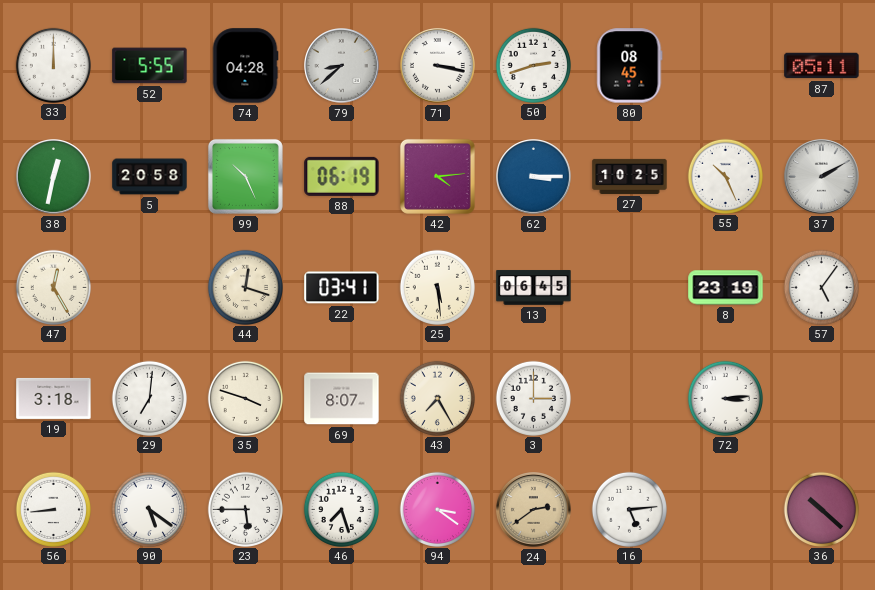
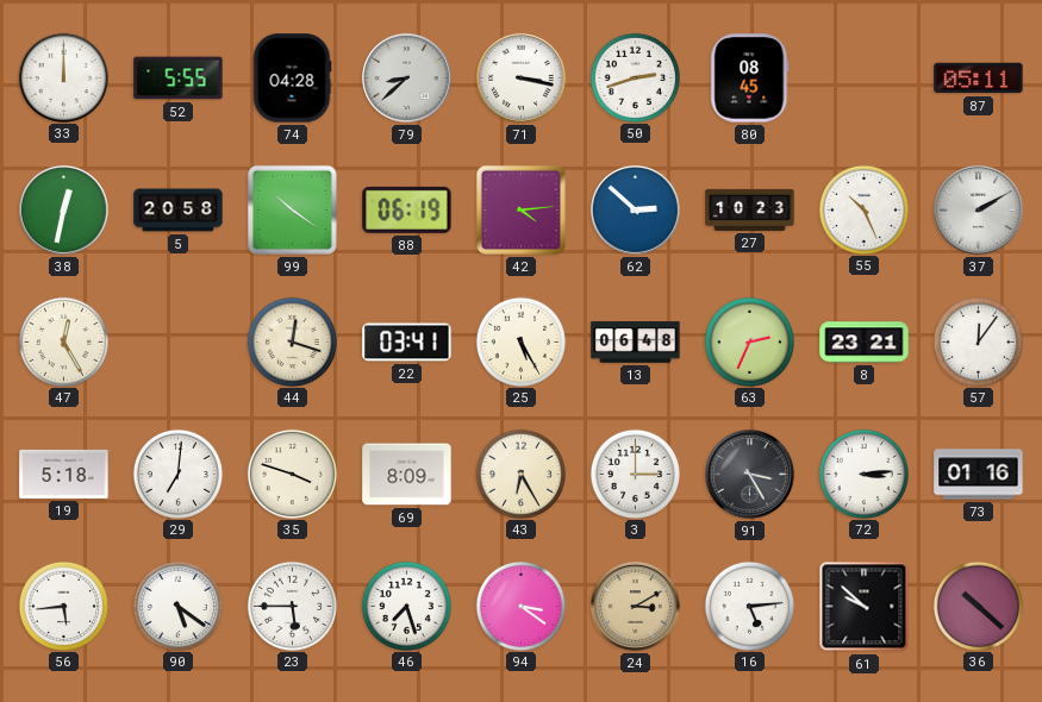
99: 10:26 -> 10:21 (292, 209)
62: 3:15 -> 2:52 (636, 211)
27: 10:25 -> 10:23 (750, 209)
25: 5:29 -> 5:25 (520, 341)
13: 06:45 -> 06:48 (636, 343)
63: none -> 2:34 (749, 341)
8: 23:19 -> 23:21 (865, 343)
57: 5:06 -> 12:06 (978, 341)
19: 3:18 -> 5:18 (64, 474)
69: 8:07 -> 8:09 (407, 475)
43: 7:25 -> 6:25 (520, 474)
91: none -> 3:25 (750, 475)
73: none -> 01:16 (979, 475)
56: 8:44 -> 5:44 (63, 606)
24: 2:39 -> 3:10 (636, 607)
61: none -> 9:52 (865, 607)
